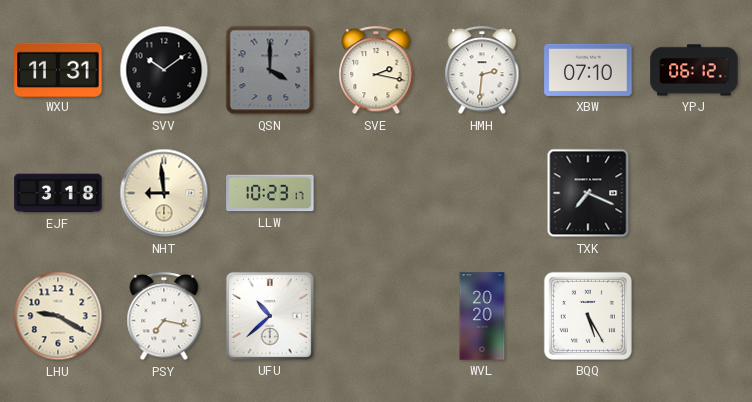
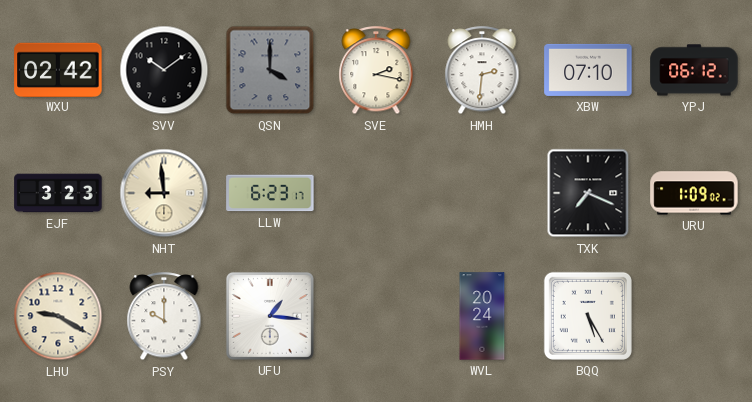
WXU: 11:31 -> 02:42 (58, 69)
EJF: 3:18 -> 3:23 (58, 193)
LLW: 10:23 -> 6:23 (270, 193)
URU: none -> 1:09 (694, 193)
PSY: 7:17 -> 10:00 (164, 317)
UFU: 10:38 -> 1:16 (270, 316)
WVL: 20:20 -> 20:24 (482, 316)
